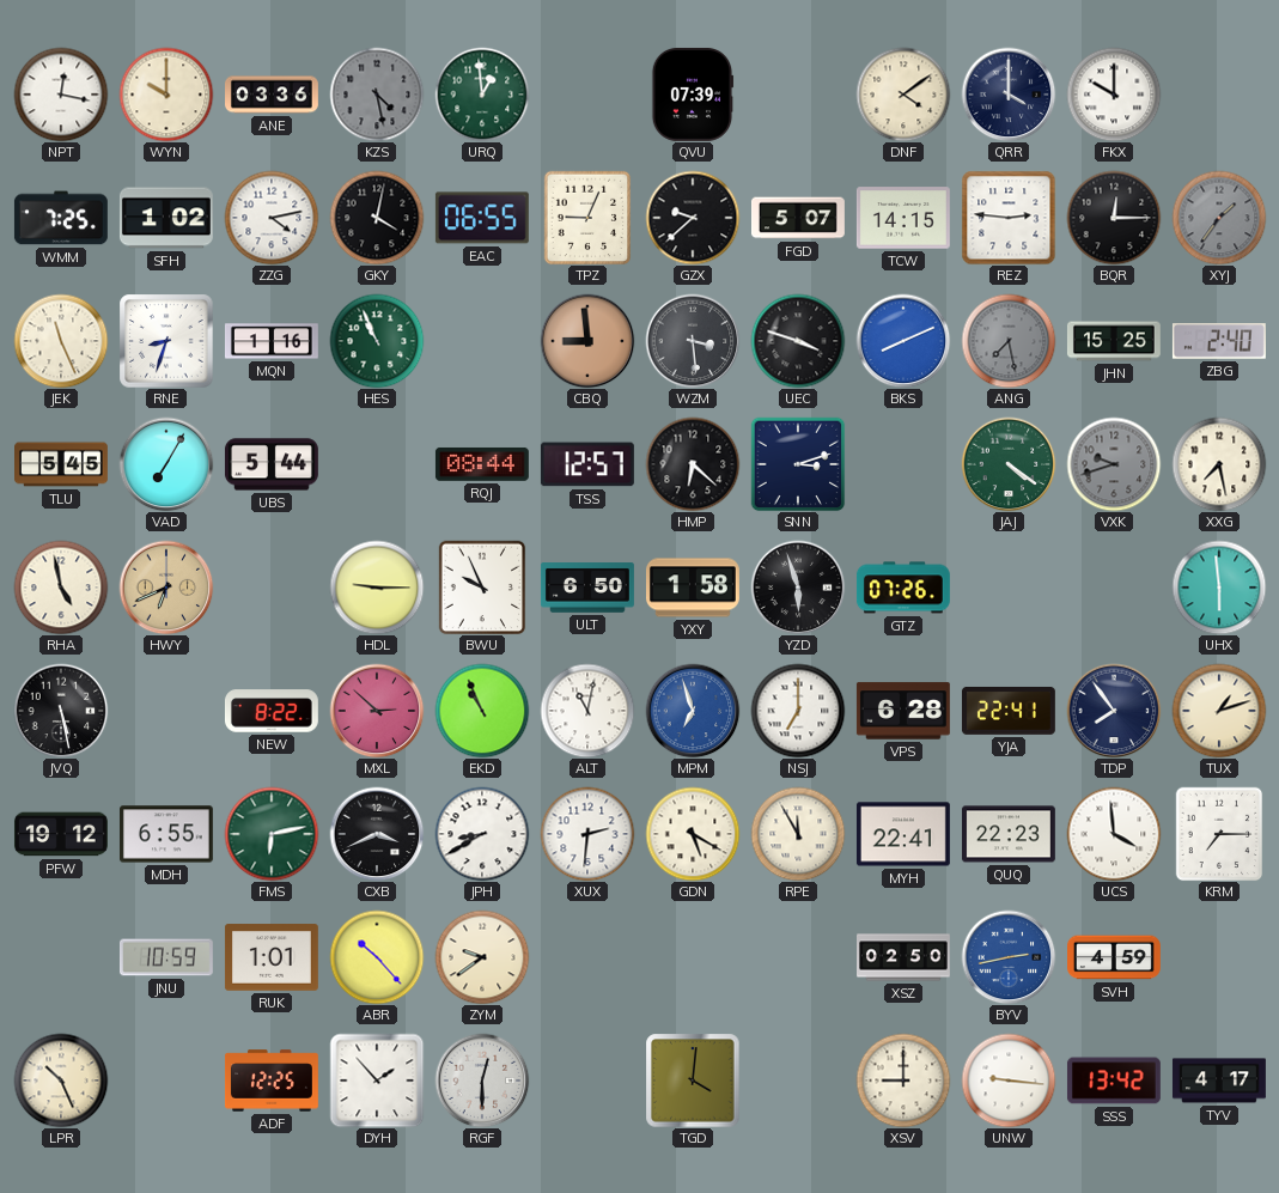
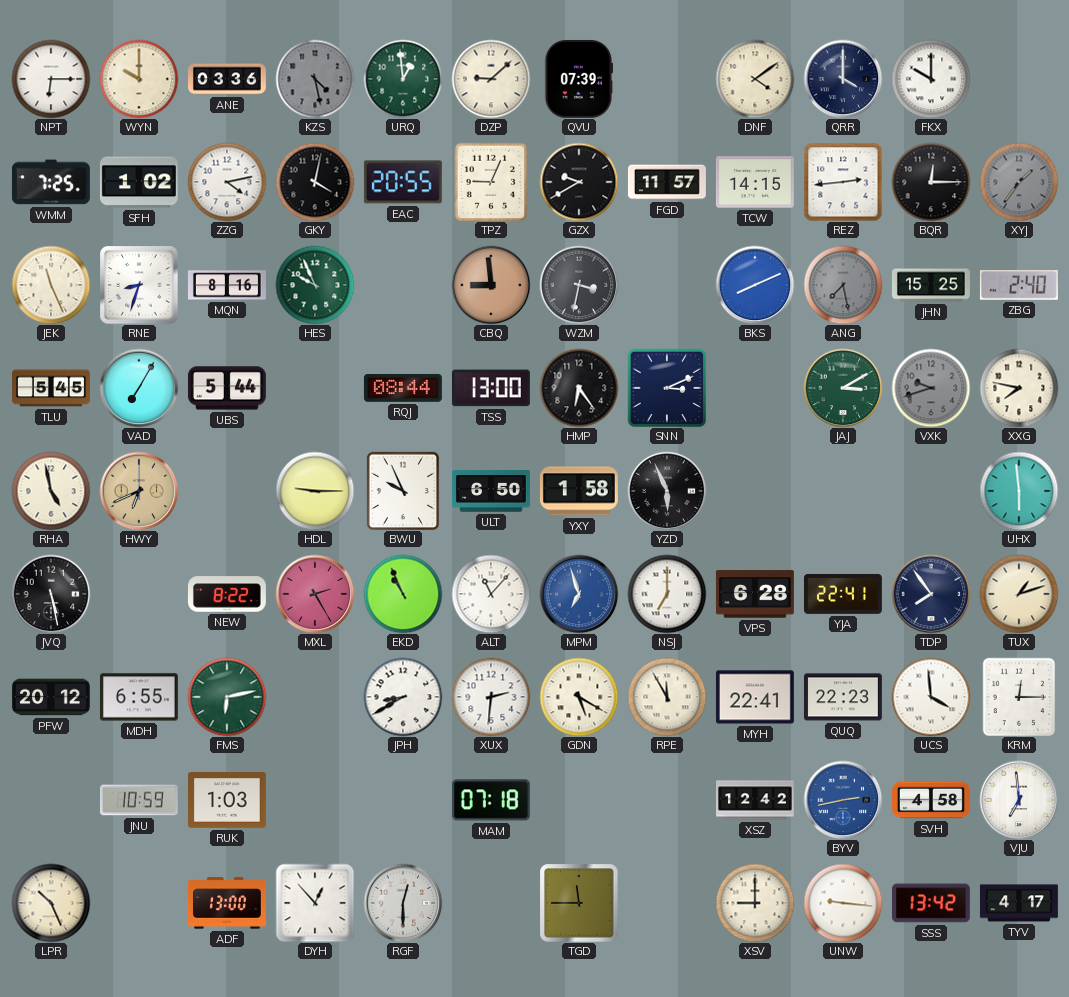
NPT: 12:17 -> 6:15 (51, 79)
DZP: none -> 9:08 (491, 79)
EAC: 06:55 -> 20:55 (403, 182)
GZX: 9:38 -> 9:40 (579, 182)
FGD: 5:07 -> 11:57 (667, 182)
REZ: 2:46 -> 2:44 (843, 182)
MQN: 1:16 -> 8:16 (227, 285)
HES: 10:56 -> 9:56 (315, 285)
WZM: 3:29 -> 3:32 (579, 285)
UEC: 3:48 -> none (798, 341)
TSS: 12:57 -> 13:00 (491, 388)
HMP: 6:22 -> 6:24 (579, 388)
SNN: 3:12 -> 3:11 (667, 388)
JAJ: 4:21 -> 3:10 (843, 388)
XXG: 7:28 -> 7:47 (1019, 388)
YZD: 5:57 -> 5:56 (667, 491)
GTZ: 07:26 -> none (903, 588)
MXL: 2:52 -> 2:25 (315, 594)
ALT: 11:02 -> 11:07 (491, 594)
PFW: 19:12 -> 20:12 (51, 697)
CXB: 3:41 -> none (377, 834)
KRM: 7:15 -> 12:15 (1019, 697)
RUK: 1:01 -> 1:03 (227, 800)
ABR: 10:23 -> none (377, 957)
ZYM: 9:39 -> none (482, 957)
MAM: none -> 07:18 (491, 800)
XSZ: 02:50 -> 12:42 (756, 800)
SVH: 4:59 -> 4:58 (932, 800)
VJU: none -> 6:59 (1019, 800)
ADF: 12:25 -> 13:00 (227, 903)
DYH: 1:53 -> 12:53 (315, 903)
TGD: 4:01 -> 11:45 (579, 903)
